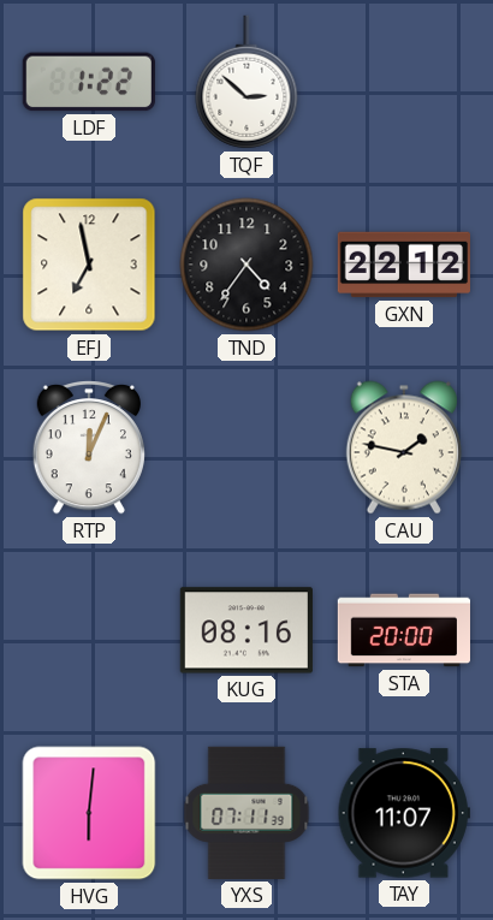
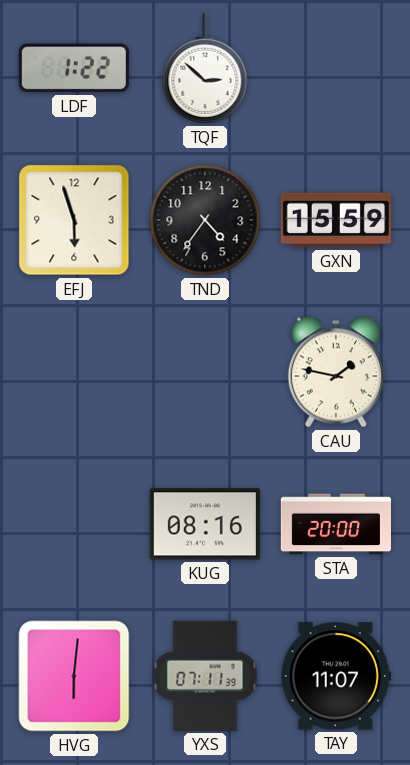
EFJ: 6:58 -> 5:57 (74, 220)
GXN: 22:12 -> 15:59 (335, 220)
RTP: 12:04 -> none (89, 449)
